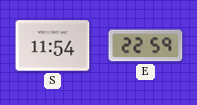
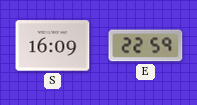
S: 11:54 -> 16:09 (53, 46)
